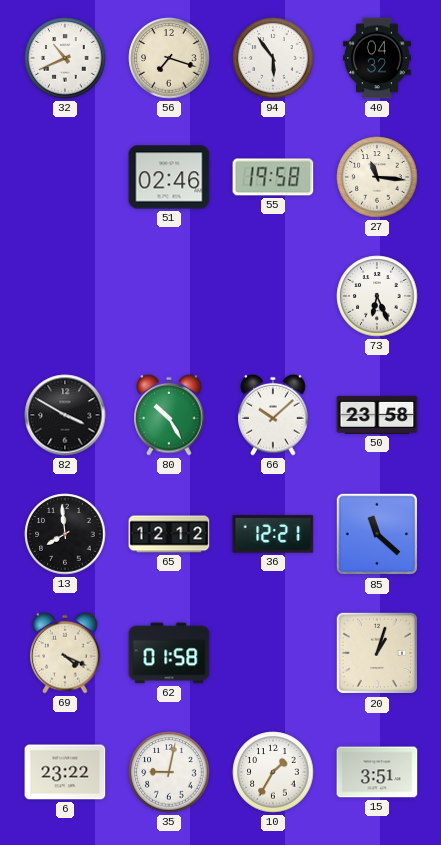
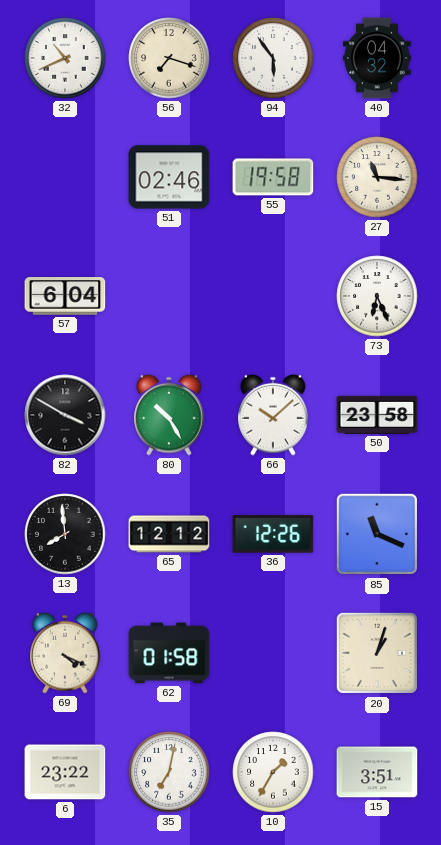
57: none -> 6:04 (65, 296)
36: 12:21 -> 12:26 (273, 534)
85: 11:22 -> 11:19 (377, 534)
35: 9:02 -> 7:02 (169, 772)
